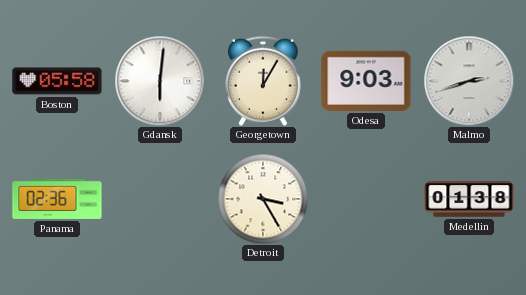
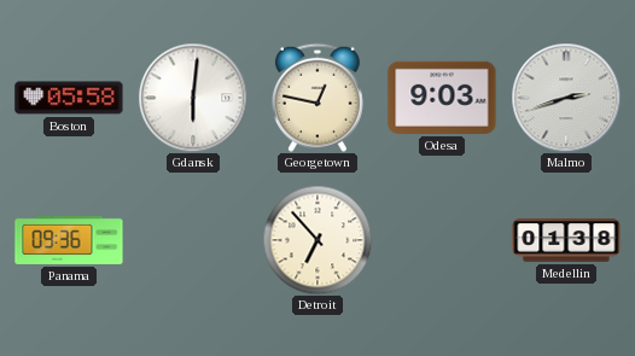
Georgetown: 12:05 -> 12:47 (319, 98)
Panama: 02:36 -> 09:36 (69, 240)
Detroit: 3:25 -> 6:53 (317, 240)
